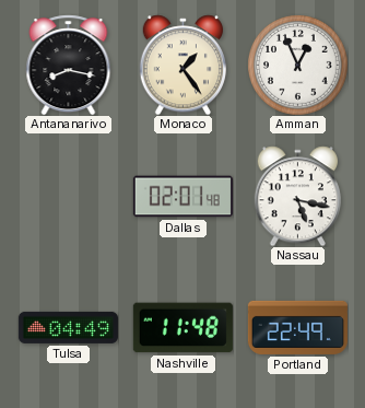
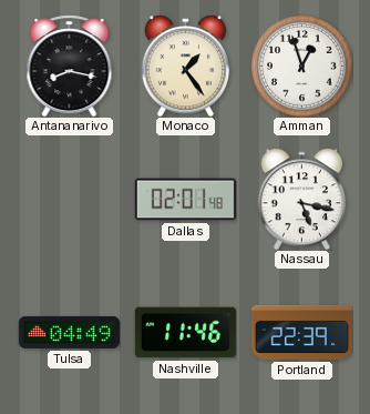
Amman: 12:56 -> 12:57 (302, 67)
Nashville: 11:48 -> 11:46 (185, 333)
Portland: 22:49 -> 22:39 (301, 332)
